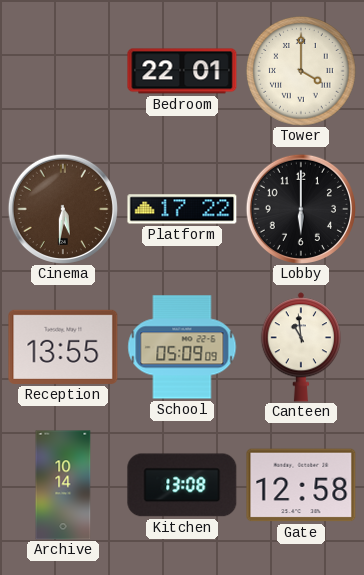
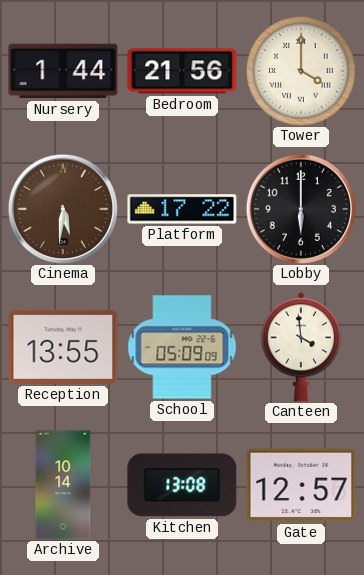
Nursery: none -> 1:44 (63, 71)
Bedroom: 22:01 -> 21:56 (182, 71)
Canteen: 10:59 -> 3:59 (301, 347)
Gate: 12:58 -> 12:57 (301, 485)
